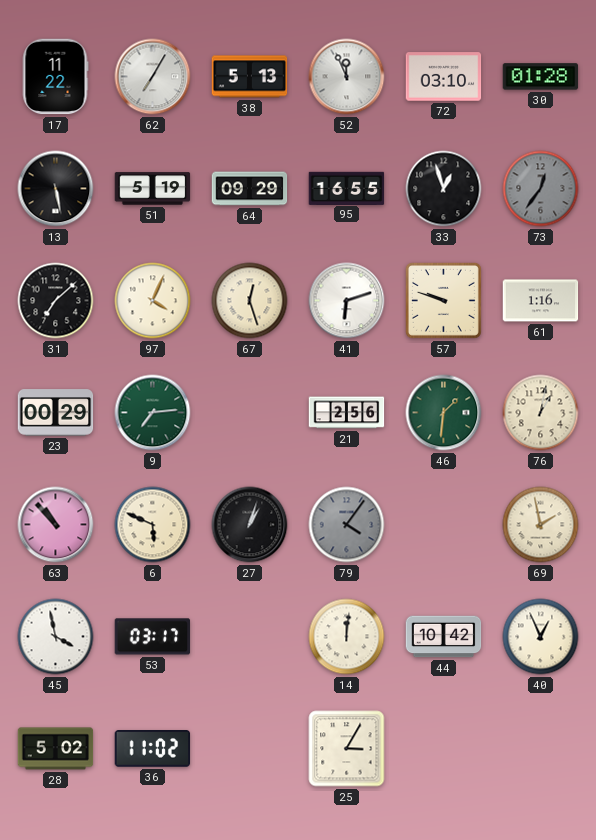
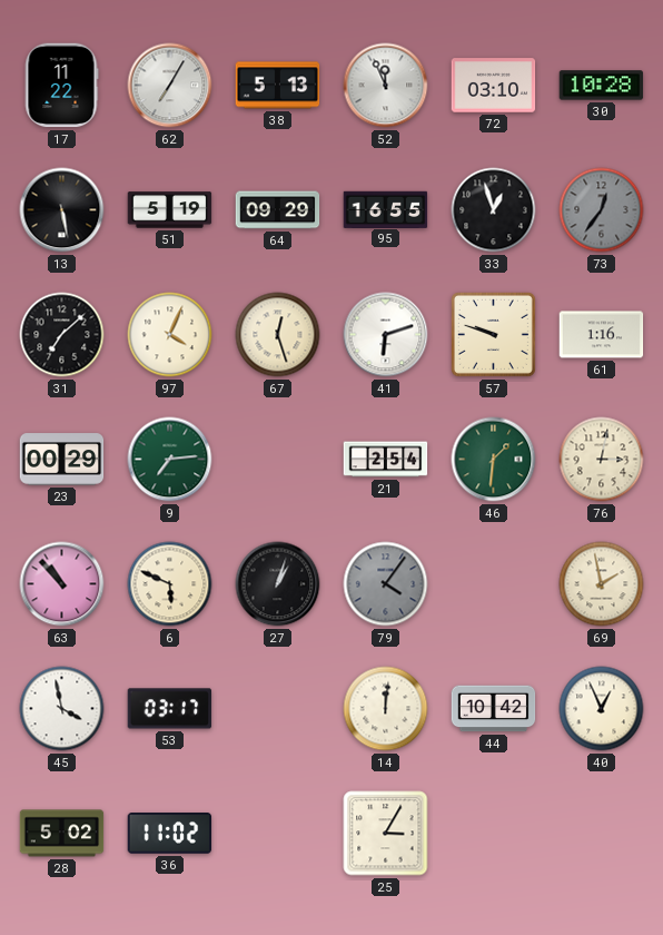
30: 01:28 -> 10:28 (602, 86)
21: 2:56 -> 2:54 (386, 460)
76: 1:02 -> 3:02 (602, 460)
